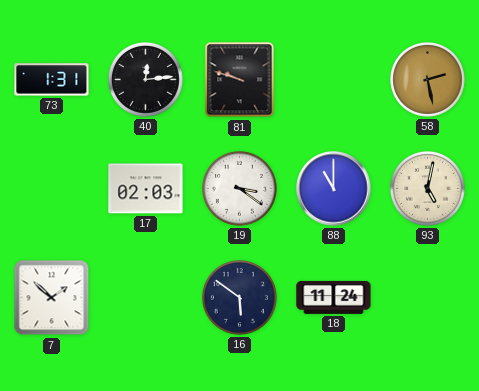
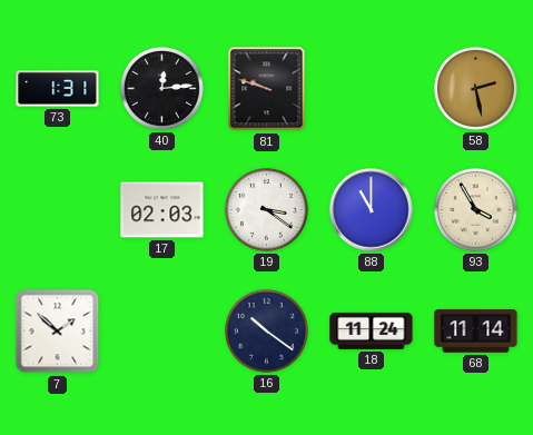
93: 5:02 -> 3:55 (475, 209)
16: 5:51 -> 10:21 (266, 330)
68: none -> 11:14 (476, 332)
